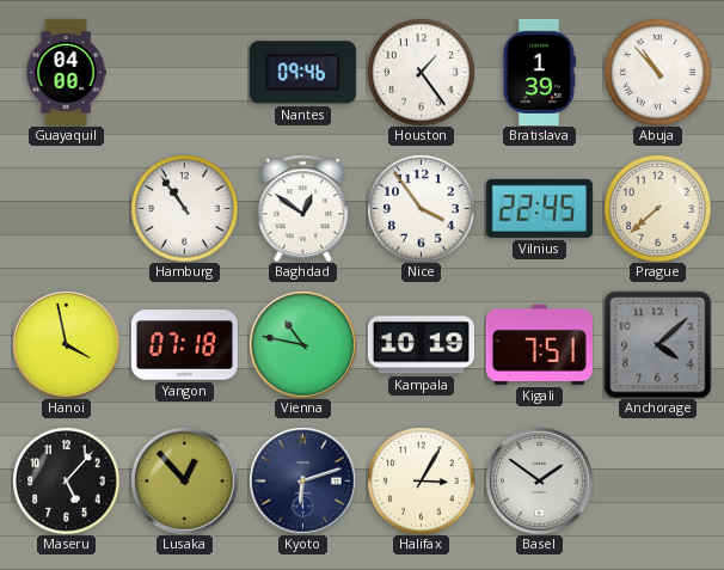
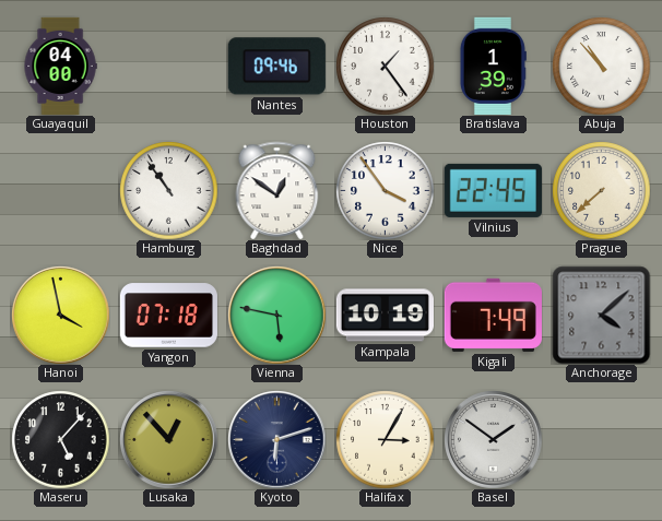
Vienna: 10:47 -> 5:47 (276, 315)
Kigali: 7:51 -> 7:49 (493, 315)
